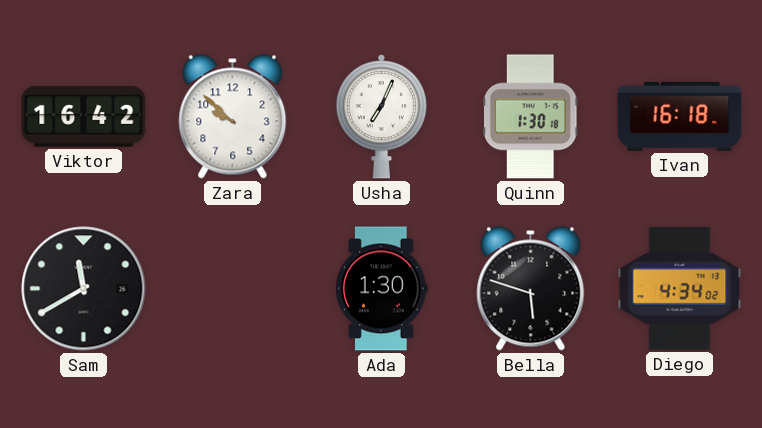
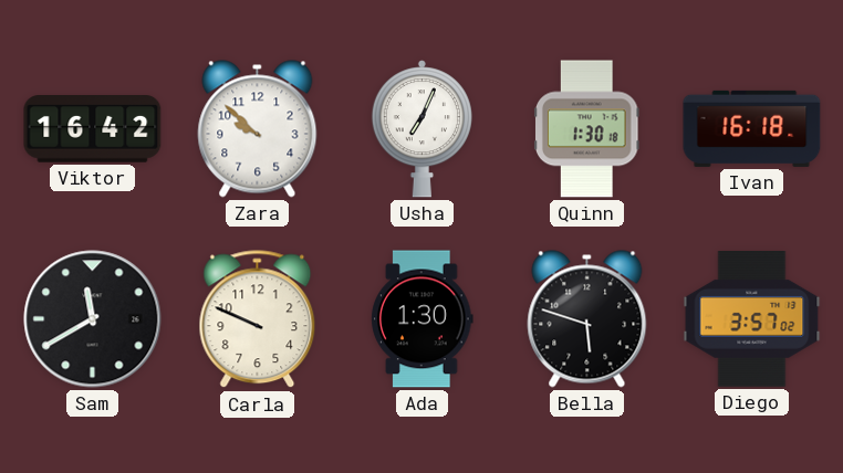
Carla: none -> 9:49 (258, 319)
Diego: 4:34 -> 3:57 (752, 319)
